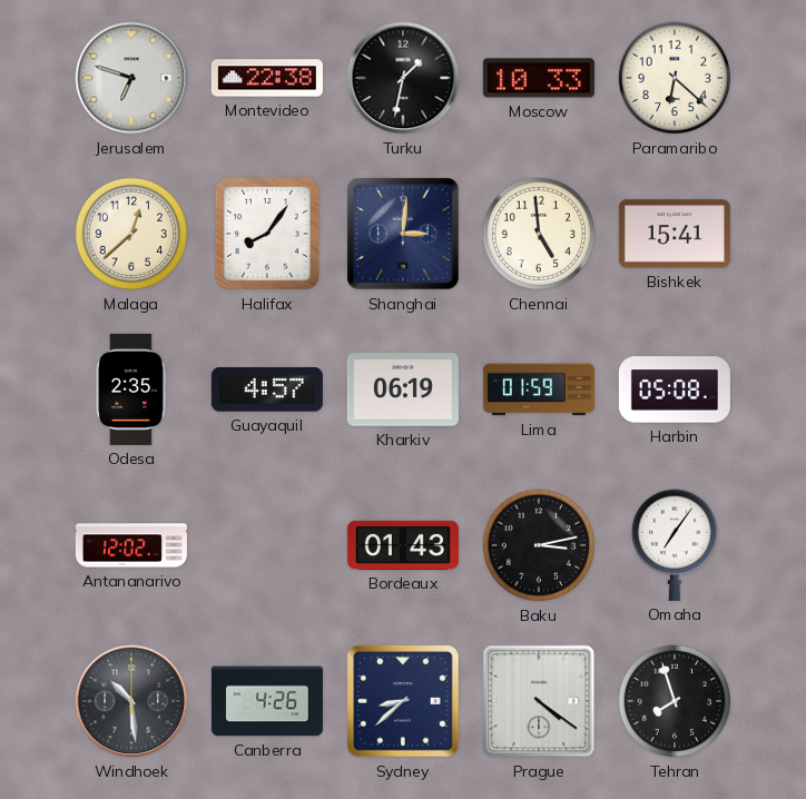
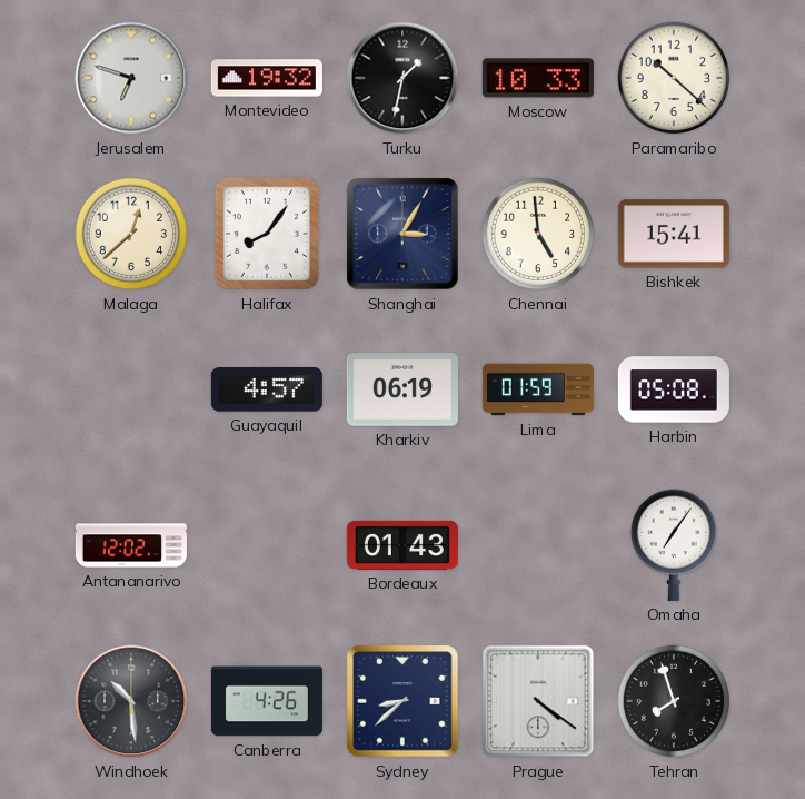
Montevideo: 22:38 -> 19:32 (267, 78)
Paramaribo: 6:22 -> 10:22 (674, 78)
Shanghai: 3:01 -> 3:05 (402, 234)
Odesa: 2:35 -> none (132, 389)
Baku: 3:13 -> none (539, 545)
